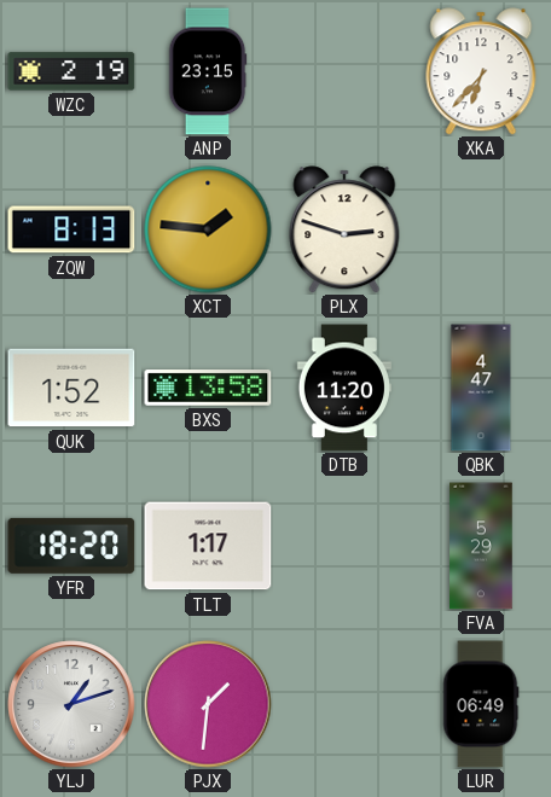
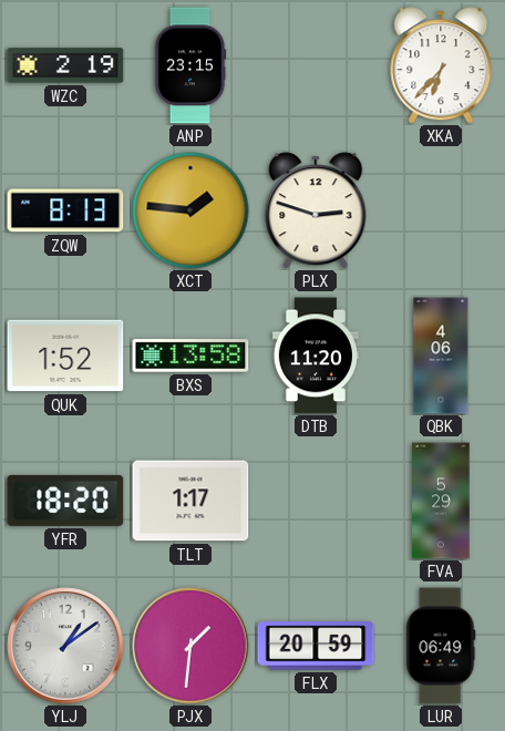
QBK: 4:47 -> 4:06 (441, 356)
YLJ: 1:12 -> 1:09 (65, 646)
FLX: none -> 20:59 (316, 646)
